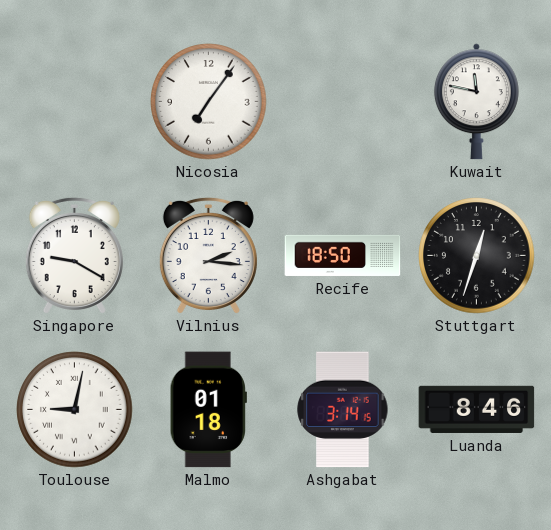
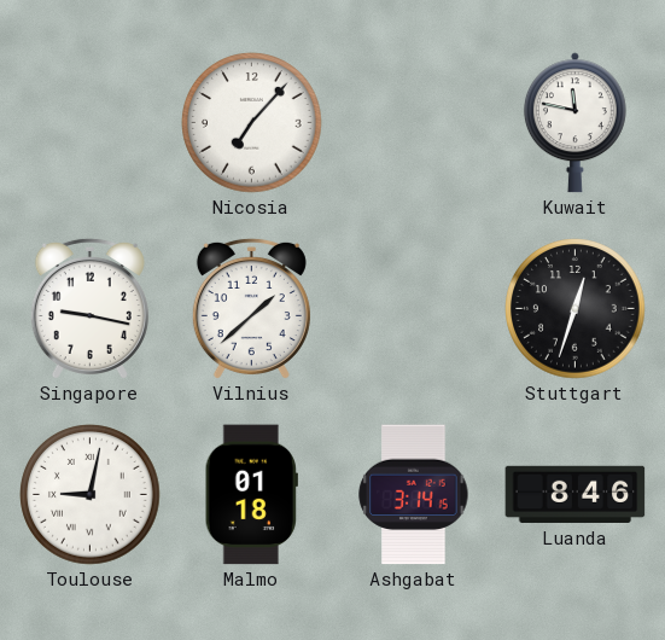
Nicosia: 7:06 -> 7:07 (252, 123)
Singapore: 9:20 -> 9:17 (89, 308)
Vilnius: 2:16 -> 1:38 (251, 308)
Recife: 18:50 -> none (343, 255)
